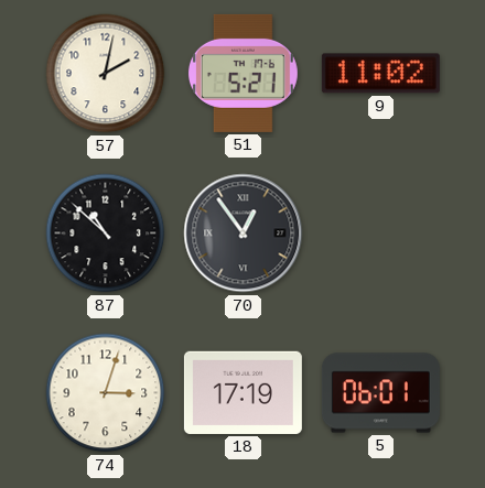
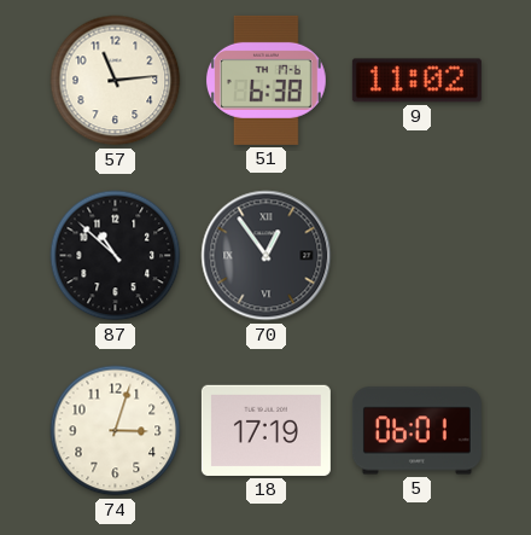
57: 2:02 -> 11:14 (116, 81)
51: 5:21 -> 6:38 (265, 80)
